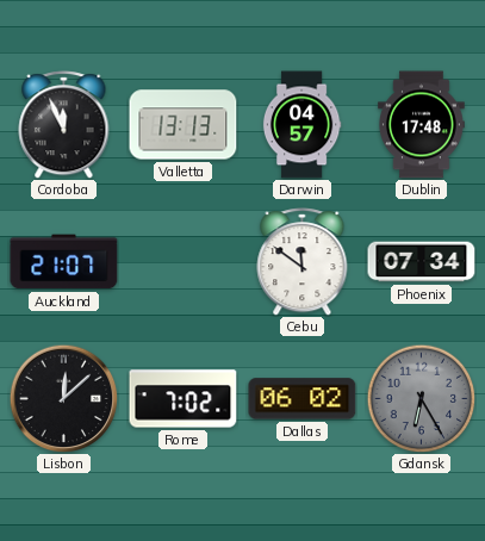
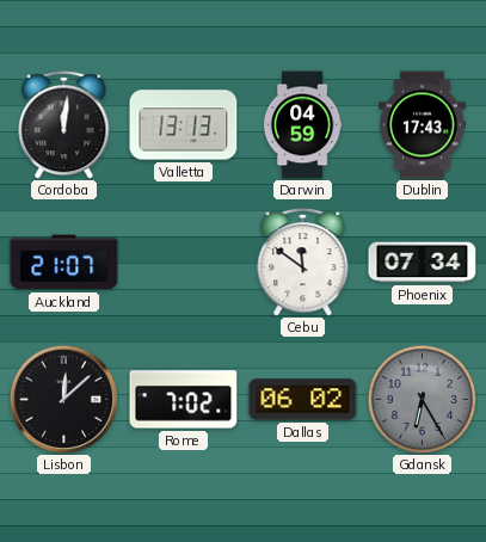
Cordoba: 11:56 -> 12:01 (64, 125)
Darwin: 04:57 -> 04:59 (302, 125)
Dublin: 17:48 -> 17:43 (423, 125)
